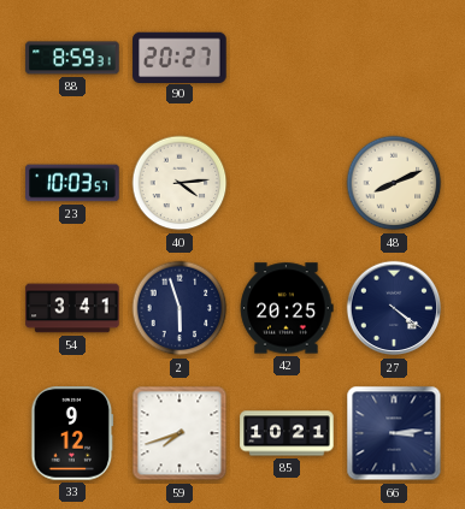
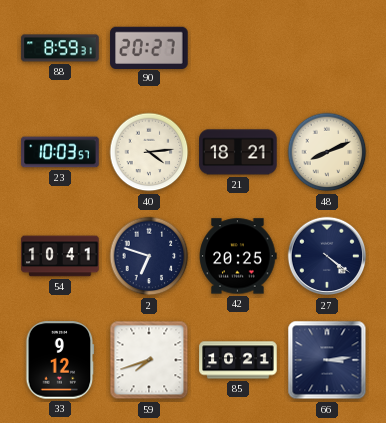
21: none -> 18:21 (238, 152)
54: 3:41 -> 10:41 (60, 256)
2: 5:57 -> 6:48 (149, 256)
